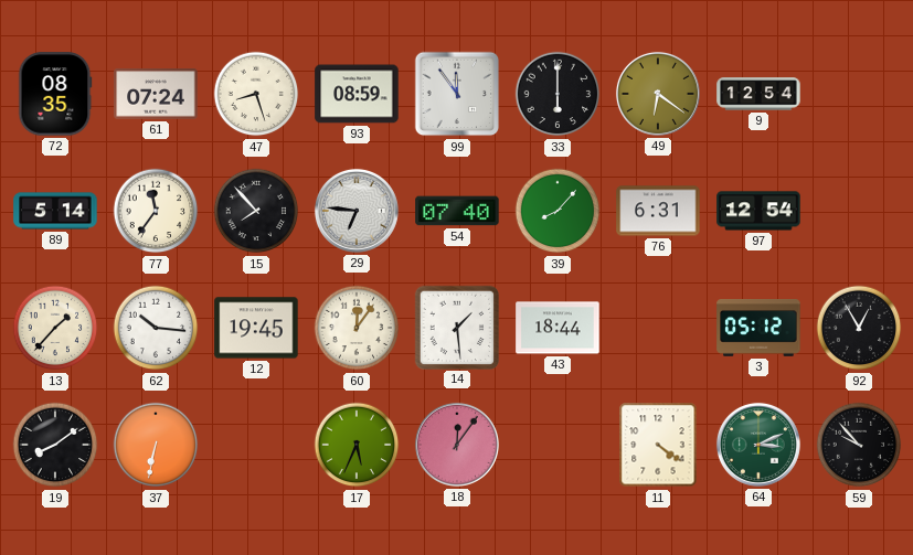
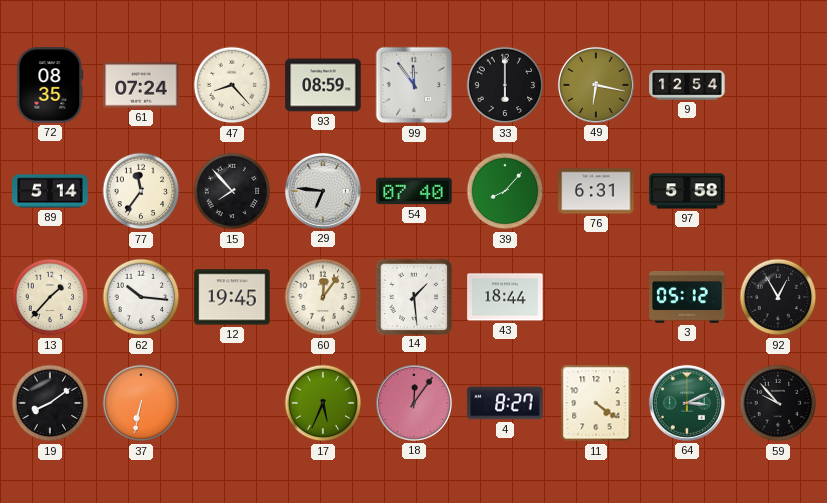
47: 8:27 -> 8:23 (232, 85)
49: 6:21 -> 6:17 (596, 85)
97: 12:54 -> 5:58 (687, 191)
4: none -> 8:27 (505, 403)
